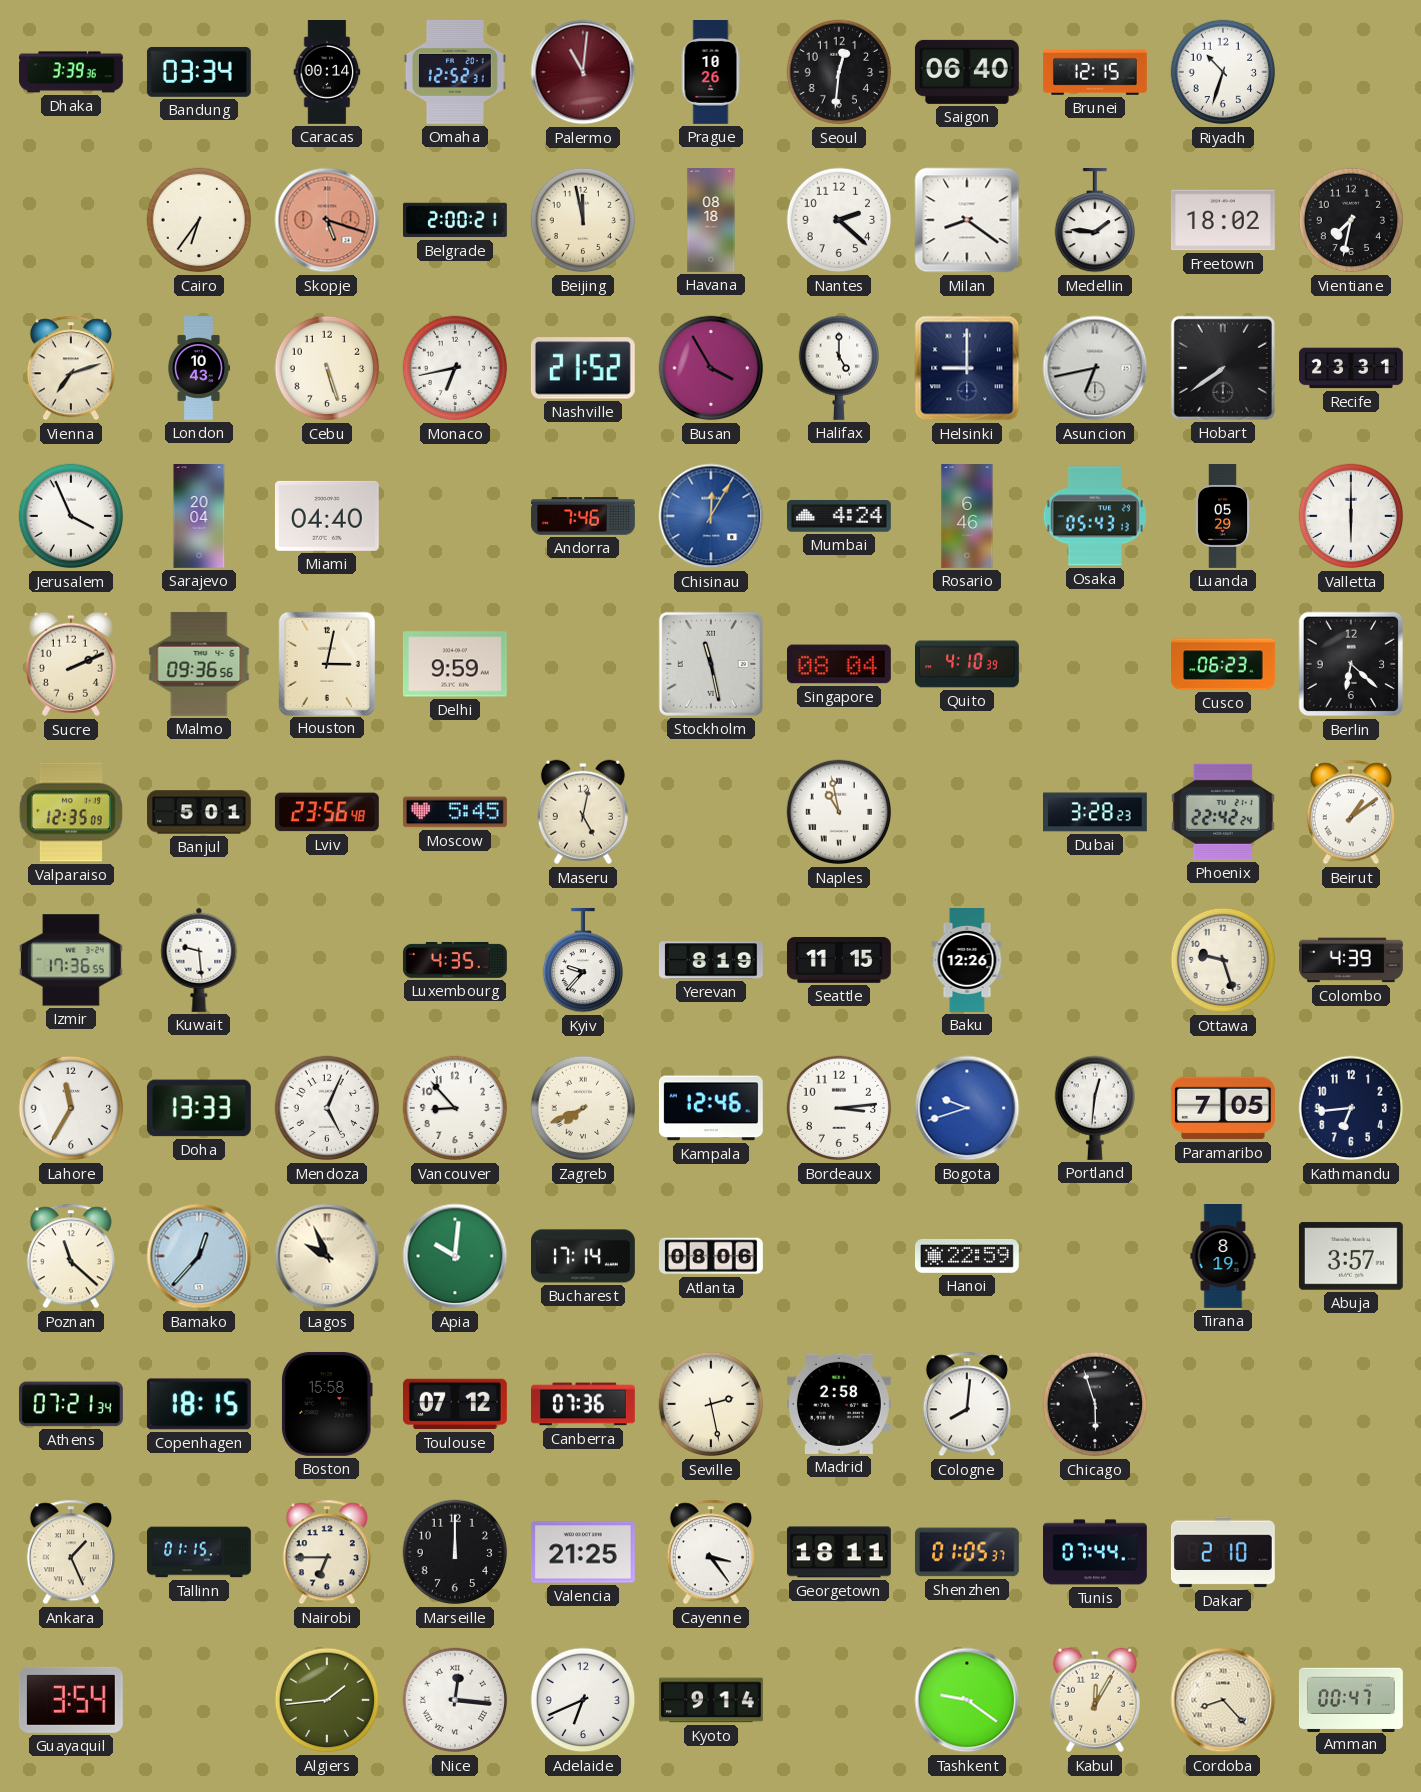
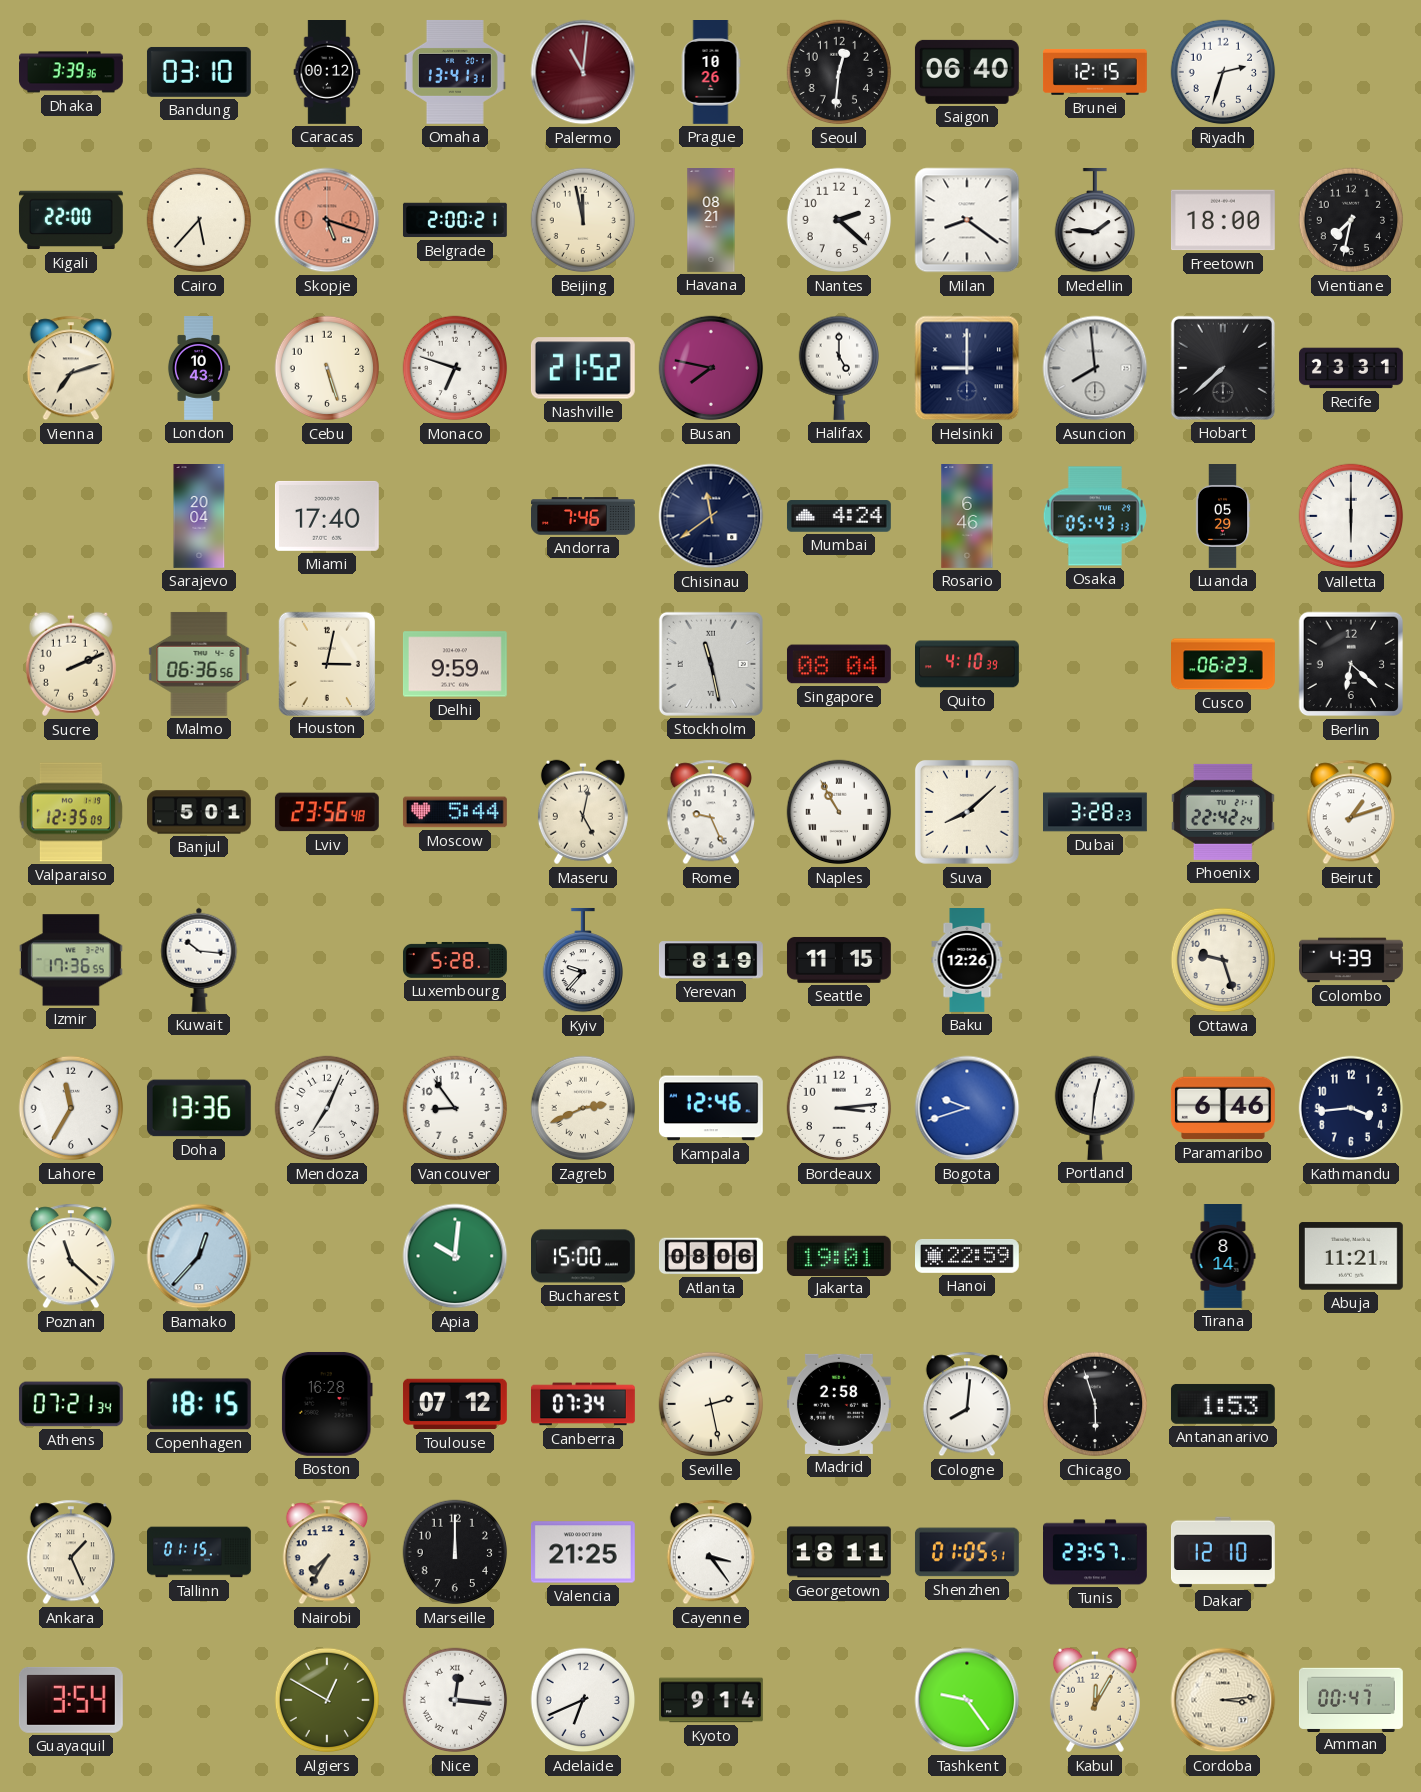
Bandung: 03:34 -> 03:10 (199, 72)
Caracas: 00:14 -> 00:12 (327, 73)
Omaha: 12:52 -> 13:41 (455, 72)
Riyadh: 10:33 -> 2:33 (1223, 72)
Kigali: none -> 22:00 (71, 220)
Cairo: 6:36 -> 5:37 (199, 220)
Havana: 08:18 -> 08:21 (711, 221)
Freetown: 18:02 -> 18:00 (1223, 220)
Monaco: 6:43 -> 6:48 (455, 368)
Busan: 3:55 -> 7:47 (711, 368)
Asuncion: 6:43 -> 7:59 (1095, 368)
Hobart: 7:39 -> 7:38 (1223, 368)
Jerusalem: 3:56 -> none (71, 516)
Miami: 04:40 -> 17:40 (327, 516)
Chisinau: 12:05 -> 11:39 (711, 516)
Chisinau dial: blue -> navy (711, 516)
Malmo: 09:36 -> 06:36 (199, 664)
Moscow: 5:45 -> 5:44 (455, 812)
Rome: none -> 9:26 (711, 812)
Naples: 10:58 -> 10:55 (839, 812)
Suva: none -> 8:08 (967, 812)
Beirut: 1:09 -> 1:12 (1351, 812)
Kuwait: 9:29 -> 10:16 (199, 960)
Luxembourg: 4:35 -> 5:28 (455, 960)
Doha: 13:33 -> 13:36 (199, 1108)
Mendoza: 5:04 -> 7:04 (327, 1108)
Vancouver: 8:53 -> 8:54 (455, 1108)
Zagreb: 7:41 -> 2:41 (583, 1108)
Paramaribo: 7:05 -> 6:46 (1223, 1108)
Kathmandu: 6:44 -> 3:44 (1351, 1108)
Lagos: 9:56 -> none (327, 1256)
Bucharest: 17:14 -> 15:00 (584, 1256)
Jakarta: none -> 19:01 (839, 1255)
Tirana: 8:19 -> 8:14 (1223, 1257)
Abuja: 3:57 -> 11:21 (1351, 1256)
Boston: 15:58 -> 16:28 (327, 1404)
Canberra: 07:36 -> 07:34 (584, 1404)
Antananarivo: none -> 1:53 (1223, 1404)
Nairobi: 6:45 -> 7:35 (327, 1552)
Shenzhen: 01:05:37 -> 01:05:51 (967, 1552)
Tunis: 07:44 -> 23:57 (1096, 1552)
Dakar: 2:10 -> 12:10 (1223, 1552)
Algiers: 1:44 -> 12:50 (327, 1700)
Tashkent: 9:21 -> 9:24 (967, 1700)
Cordoba: 8:23 -> 3:14 (1223, 1700)
